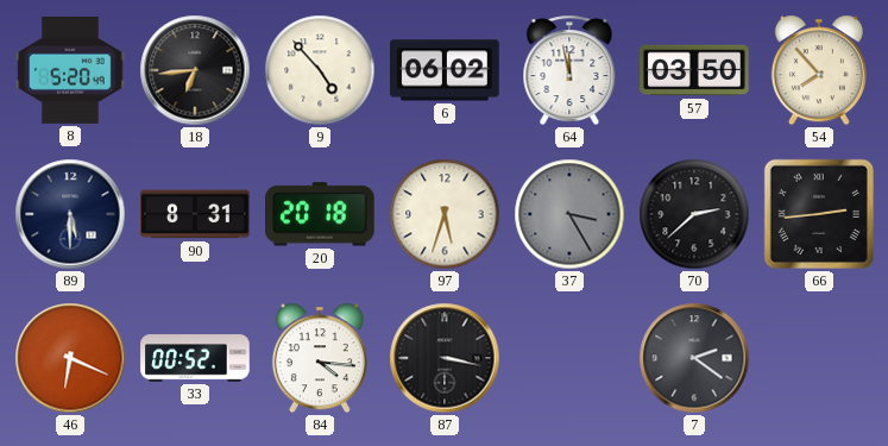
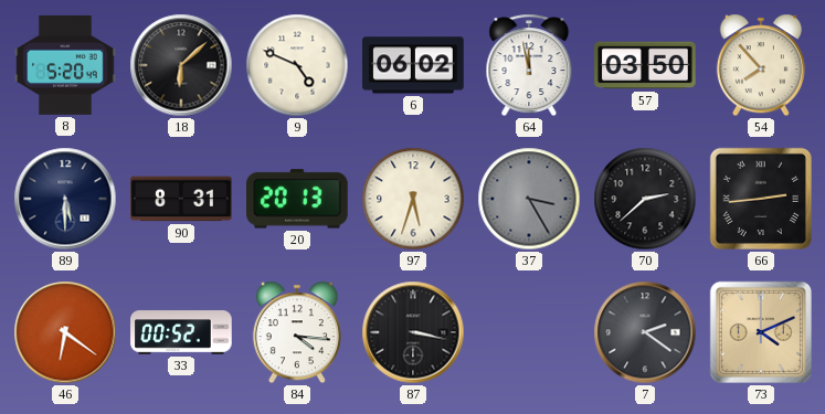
18: 6:44 -> 6:08 (181, 65)
9: 4:53 -> 4:49 (297, 65)
20: 20:18 -> 20:13 (298, 199)
46: 6:19 -> 6:21 (65, 332)
73: none -> 4:11 (761, 332)
